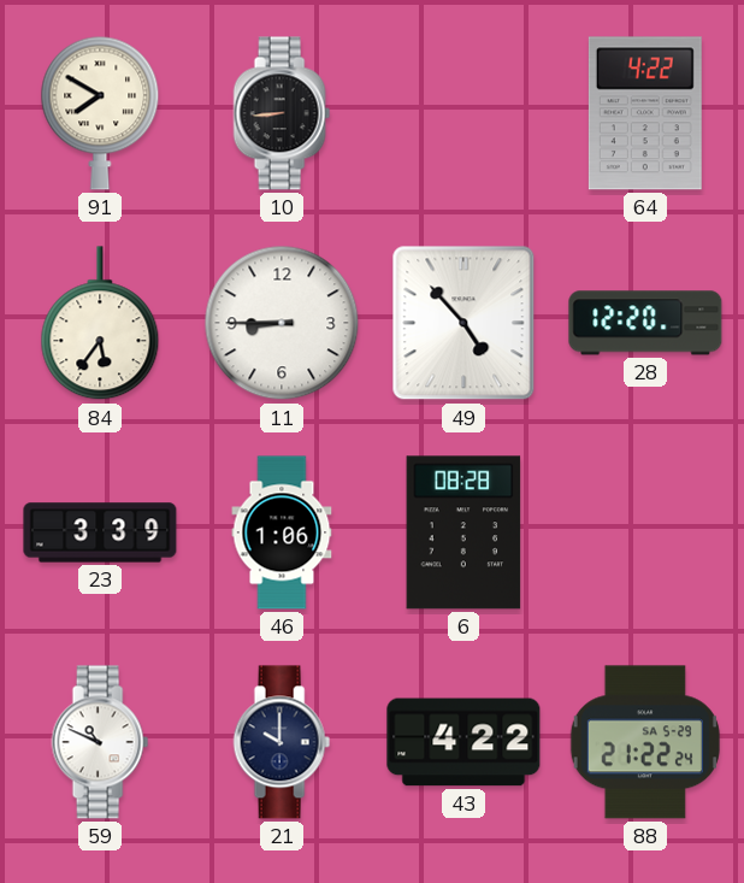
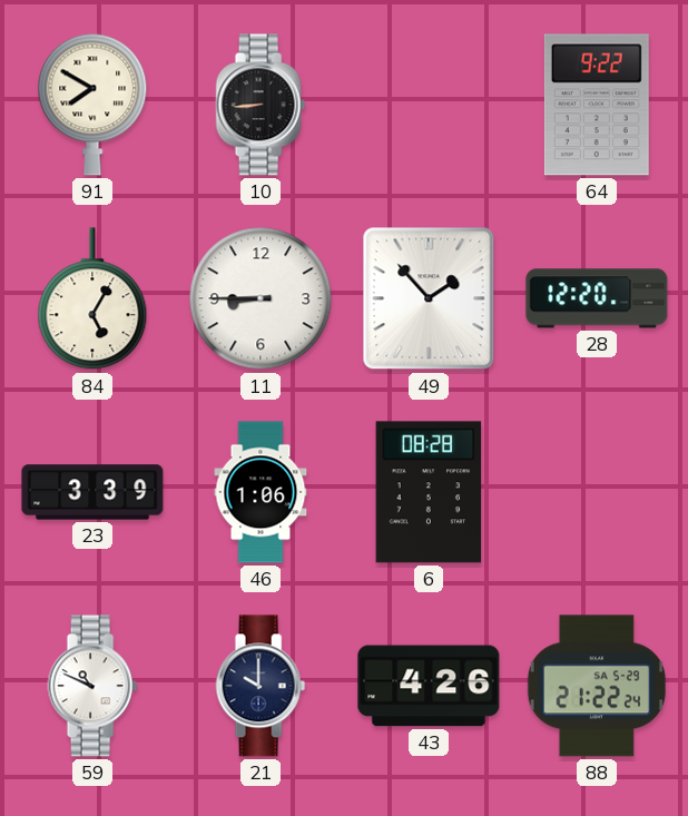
64: 4:22 -> 9:22 (597, 105)
84: 5:36 -> 5:05 (92, 299)
49: 4:53 -> 1:53 (429, 298)
43: 4:22 -> 4:26 (429, 686)
